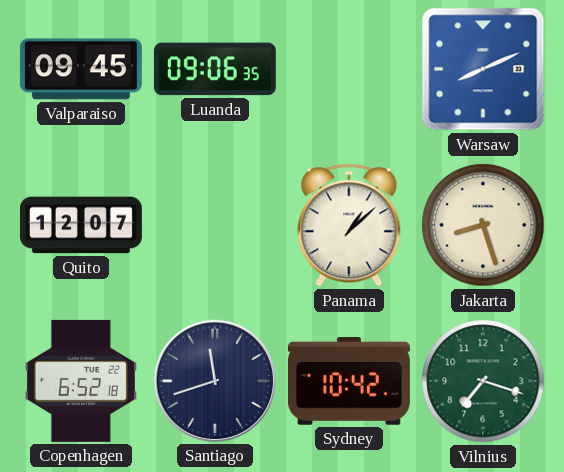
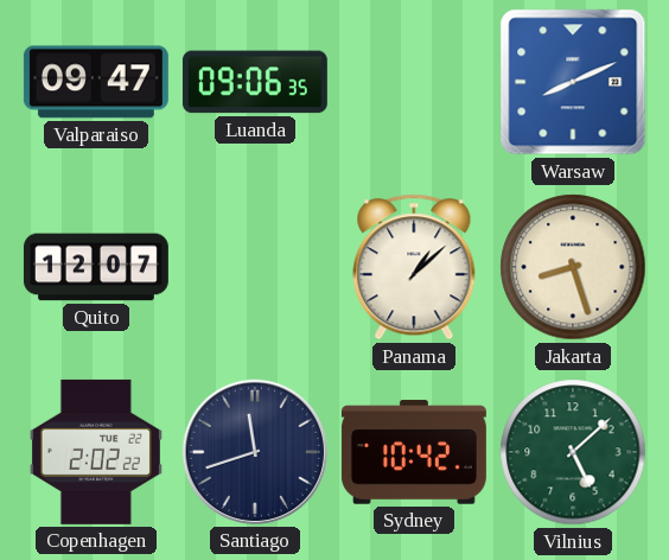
Valparaiso: 09:45 -> 09:47 (96, 82)
Copenhagen: 6:52 -> 2:02 (96, 452)
Vilnius: 7:18 -> 5:08 (573, 452)
